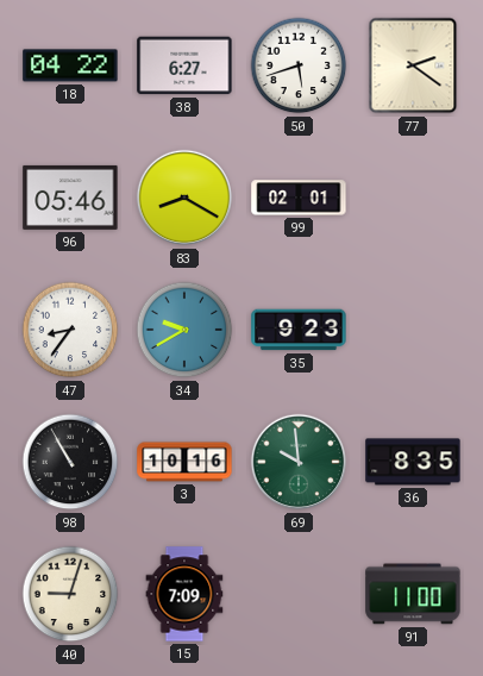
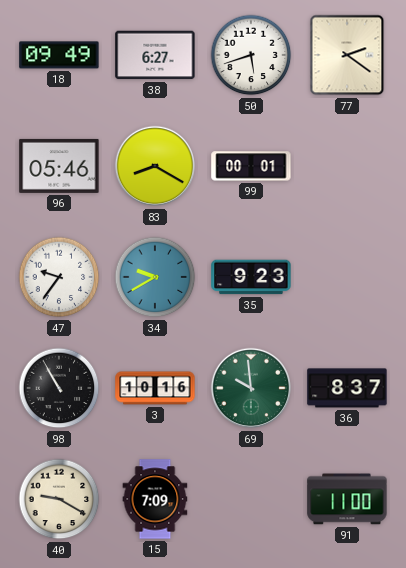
18: 04:22 -> 09:49 (59, 55)
99: 02:01 -> 00:01 (251, 166)
47: 8:36 -> 9:36 (59, 277)
36: 8:35 -> 8:37 (347, 388)
40: 9:03 -> 9:20 (59, 499)
